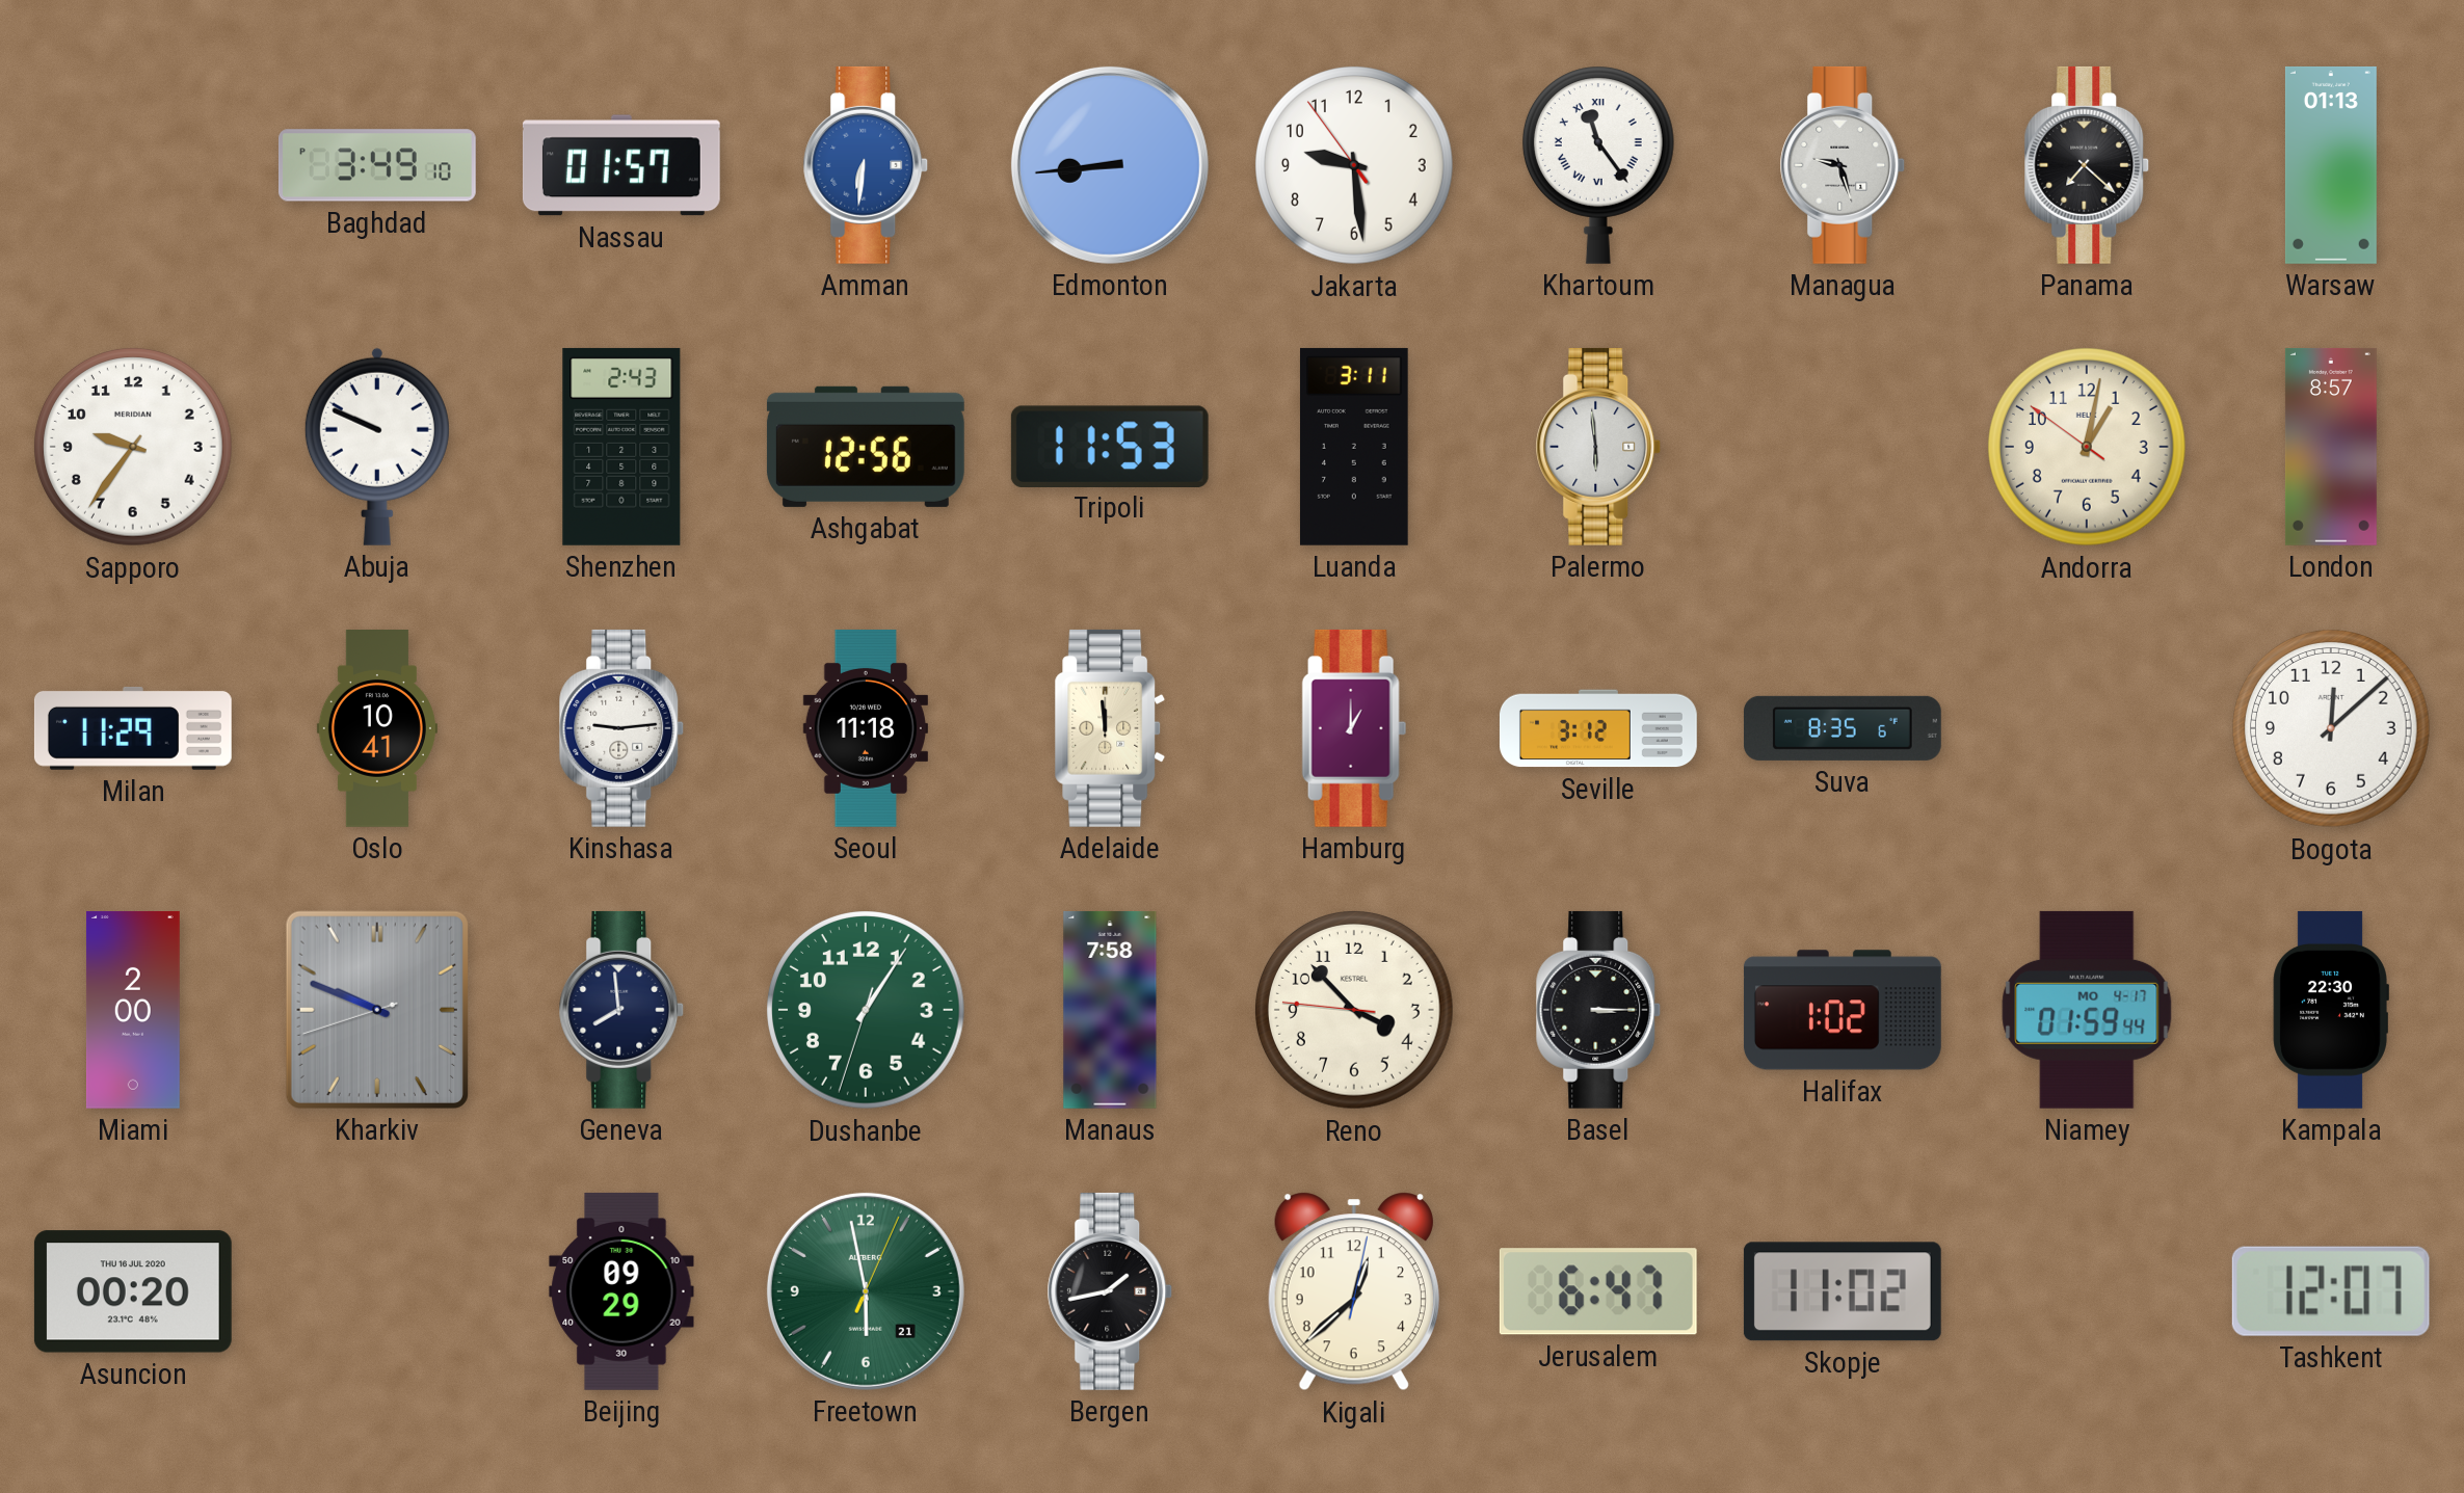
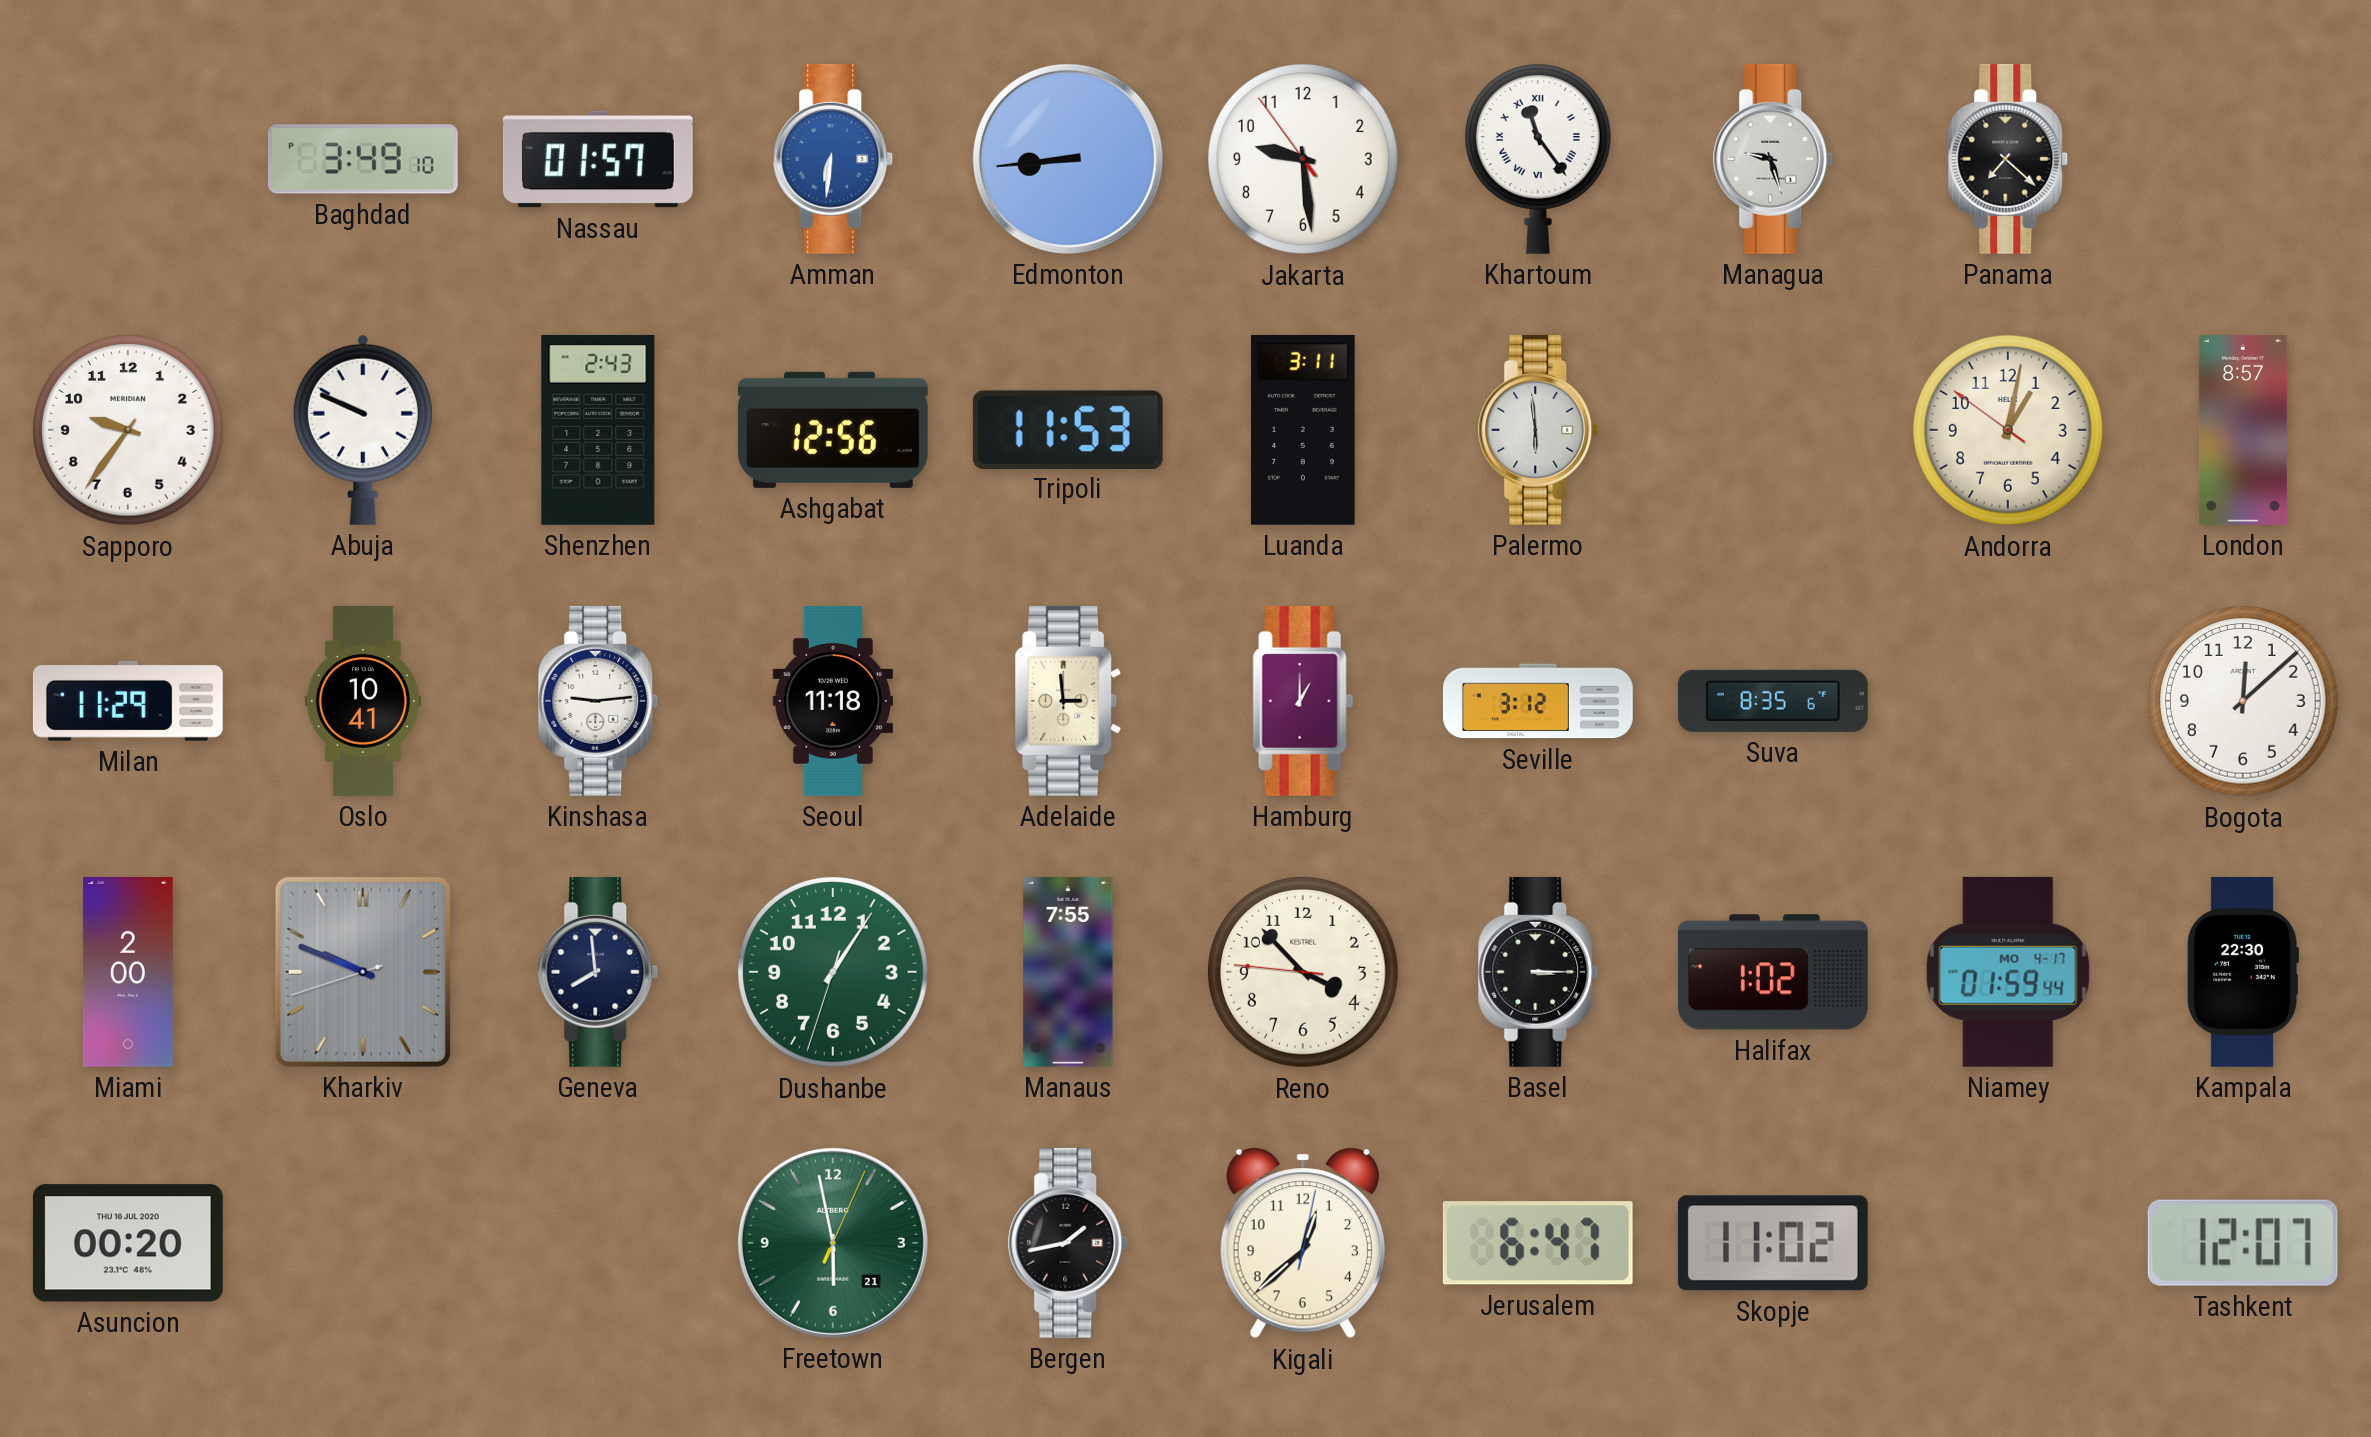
Warsaw: 01:13 -> none (2331, 165)
Adelaide: 11:59 -> 2:59 (1068, 701)
Manaus: 7:58 -> 7:55 (1068, 972)
Beijing: 09:29 -> none (621, 1291)
